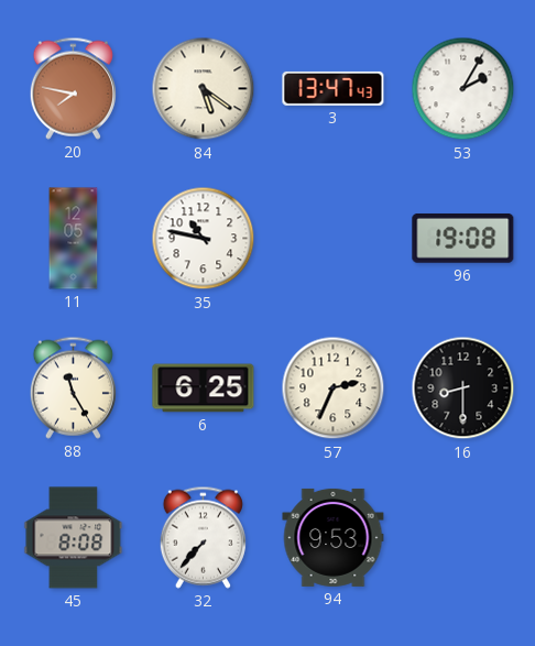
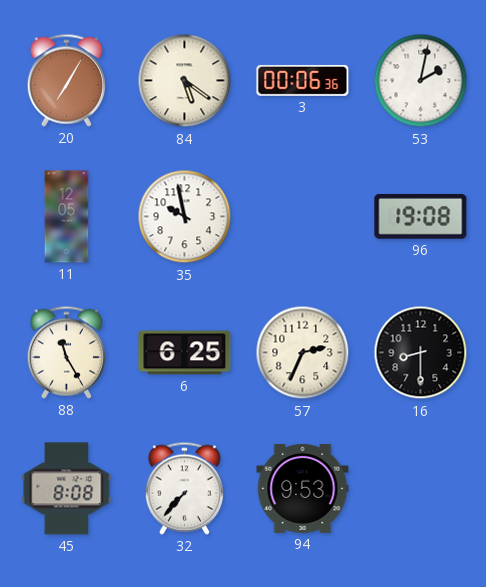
20: 7:47 -> 7:05 (66, 80)
3: 13:47 -> 00:06 (303, 80)
53: 2:05 -> 2:02 (421, 81)
35: 10:47 -> 9:58 (185, 217)
